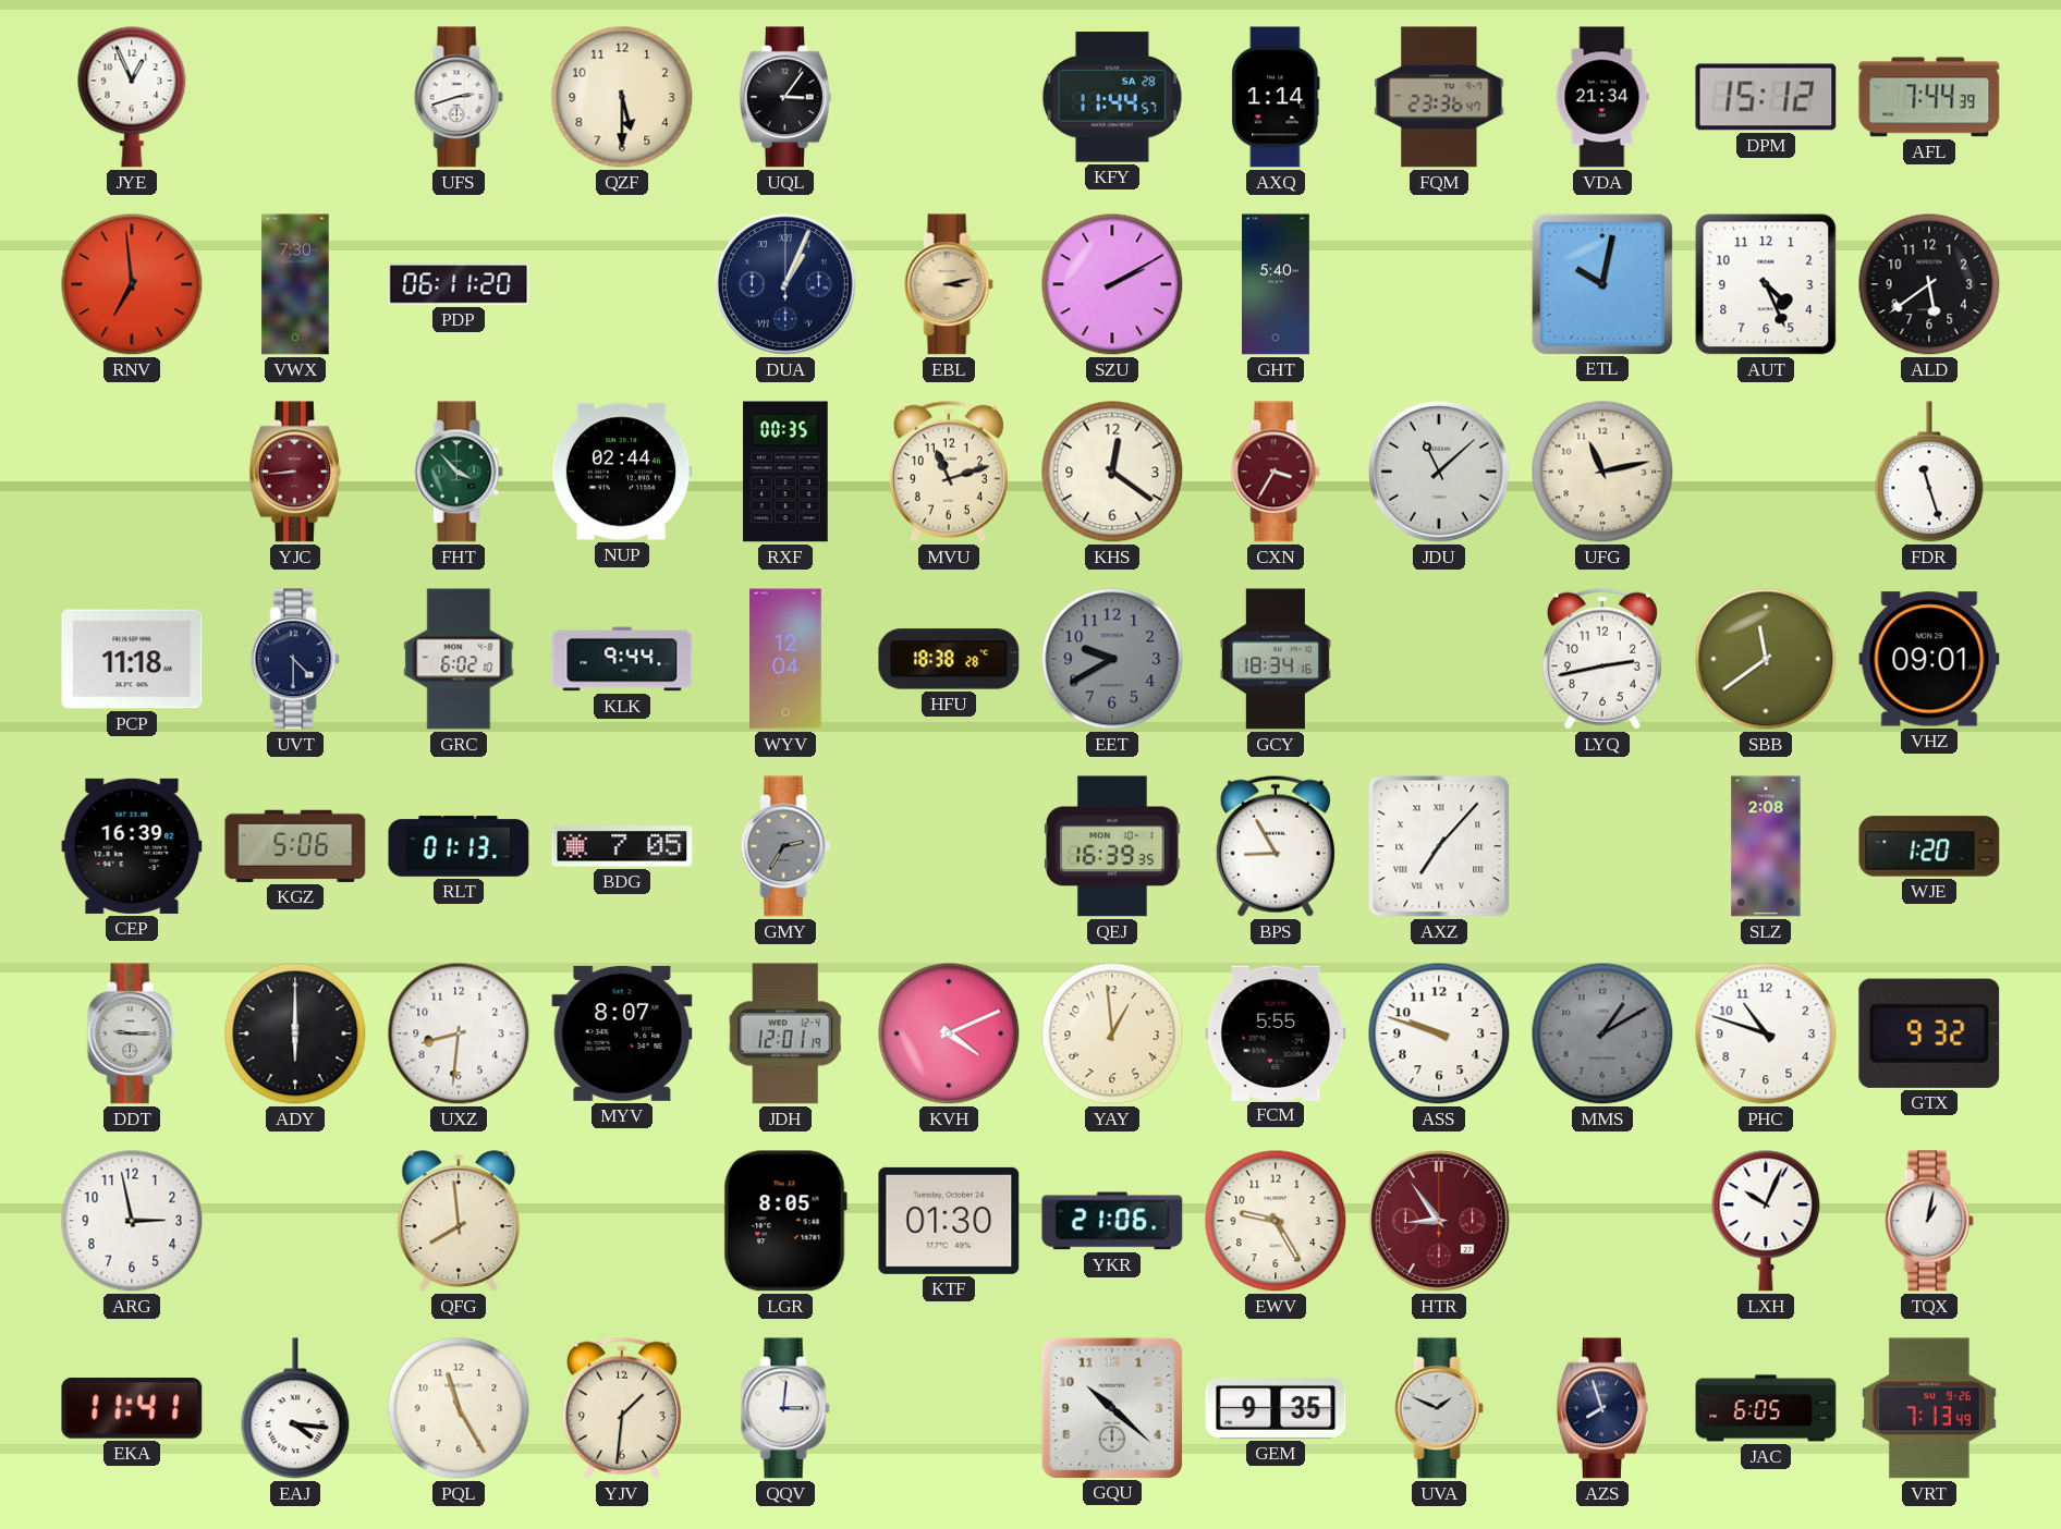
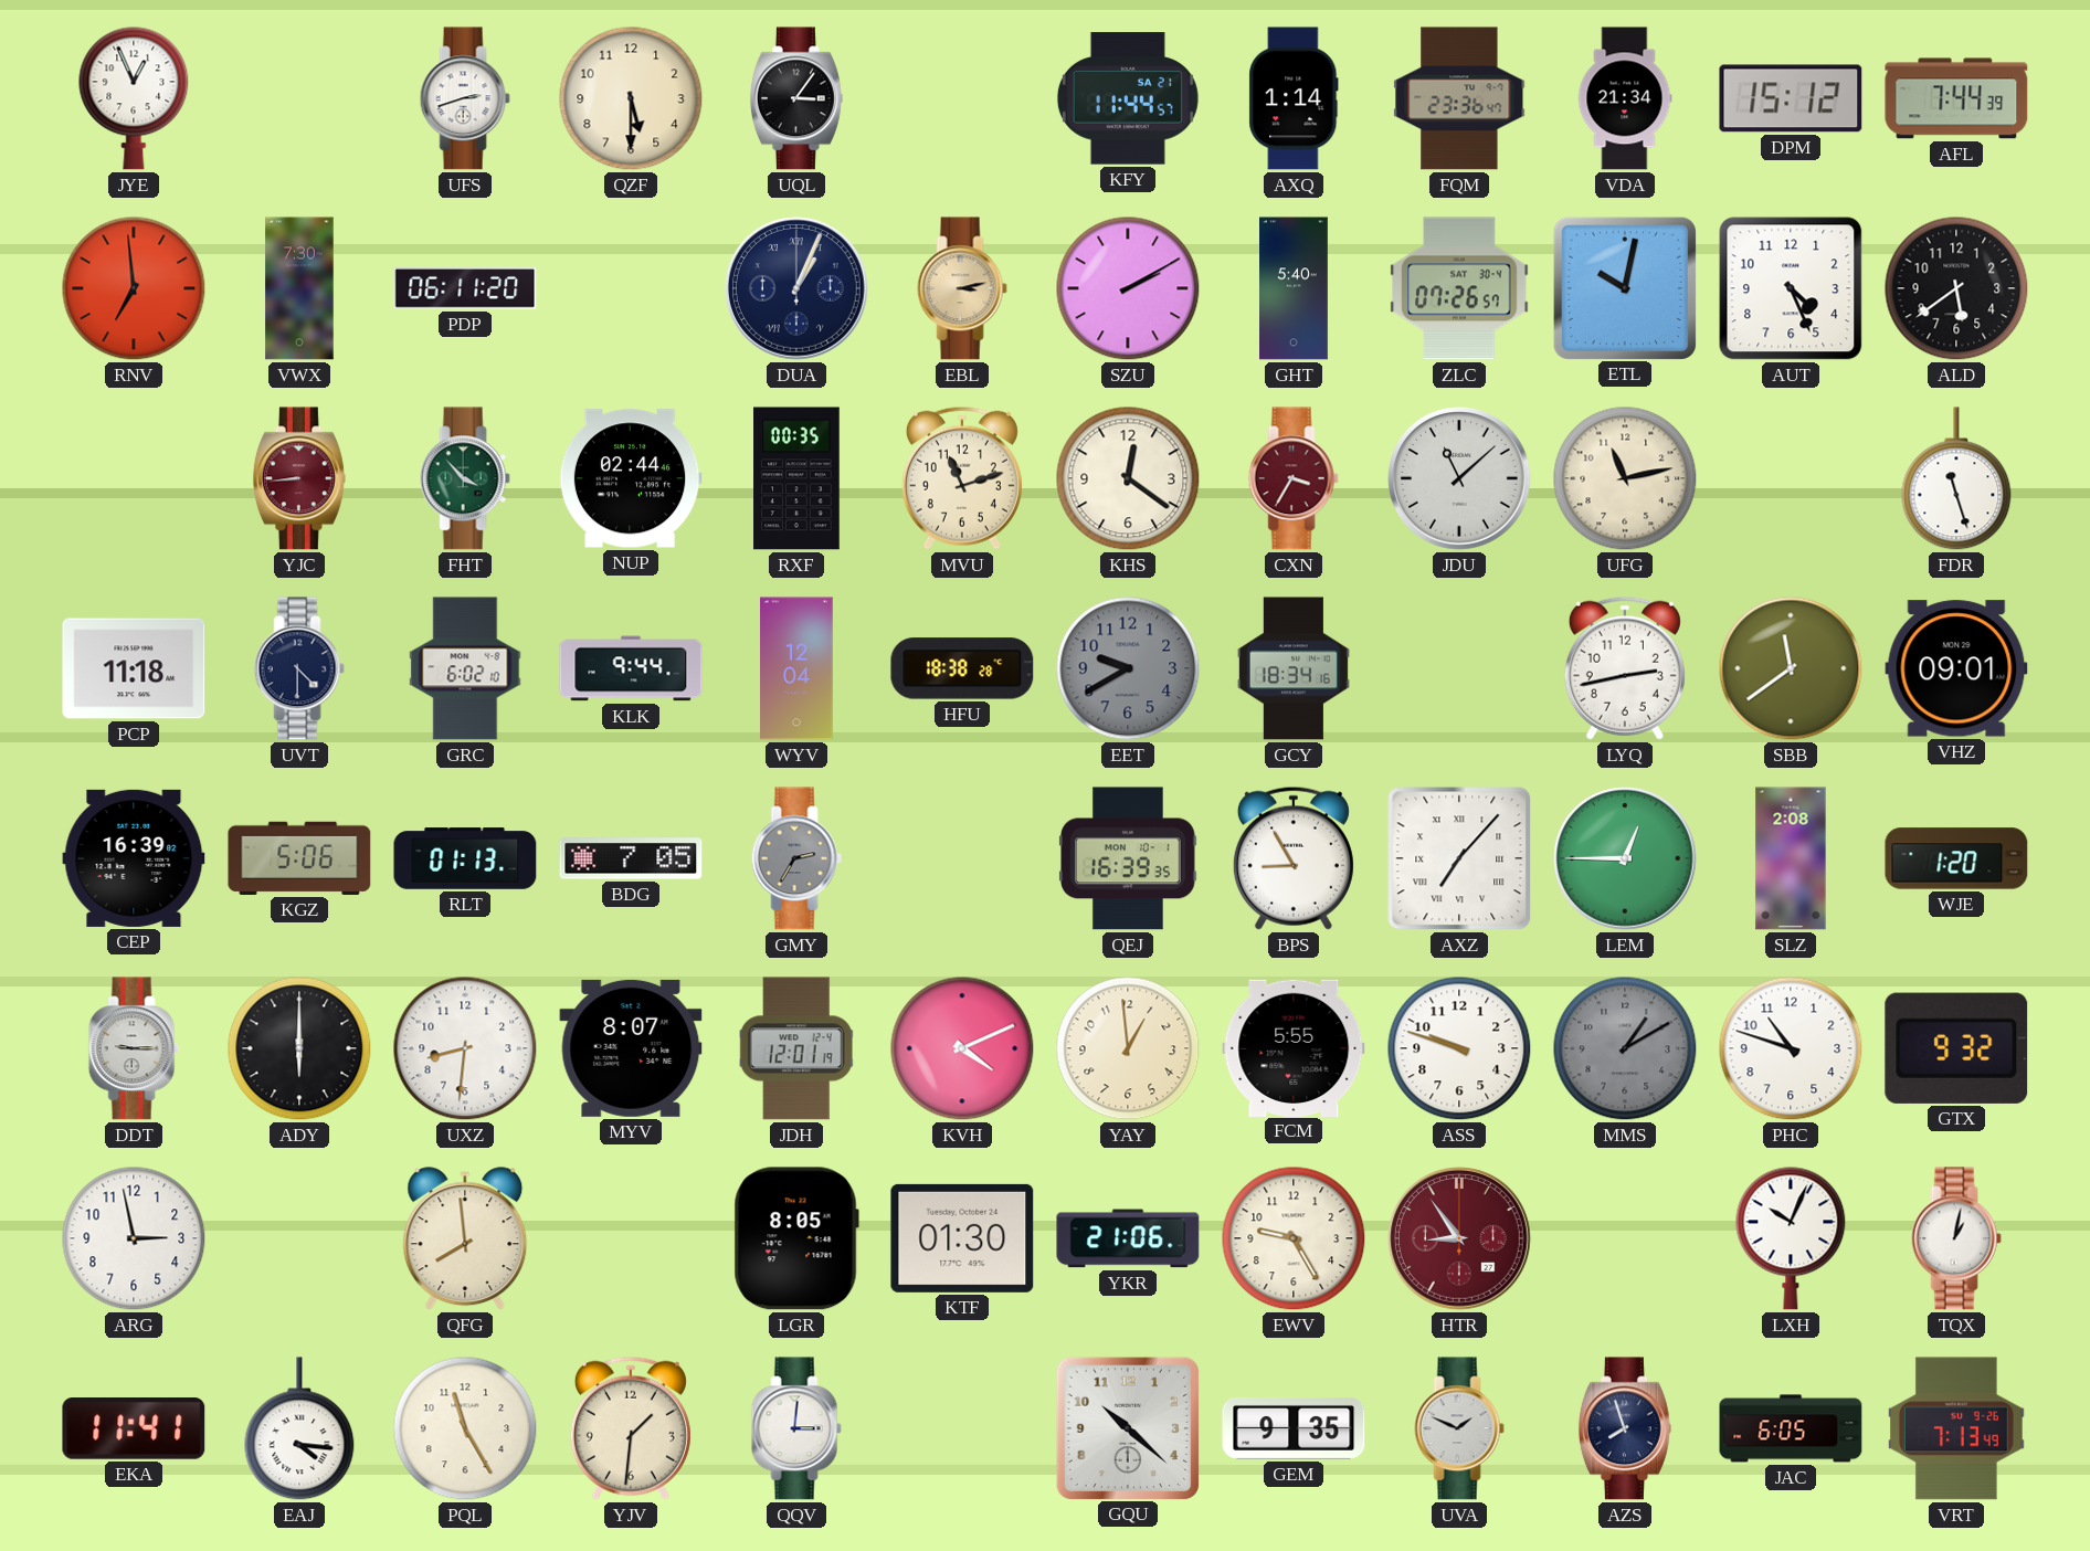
KFY date: SA 28 -> SA 21 (1128, 98)
ZLC: none -> 07:26 (1459, 288)
LEM: none -> 12:45 (1626, 859)
